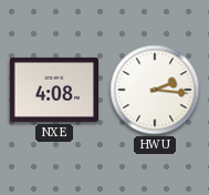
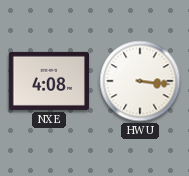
HWU: 2:16 -> 3:16 (140, 81)
